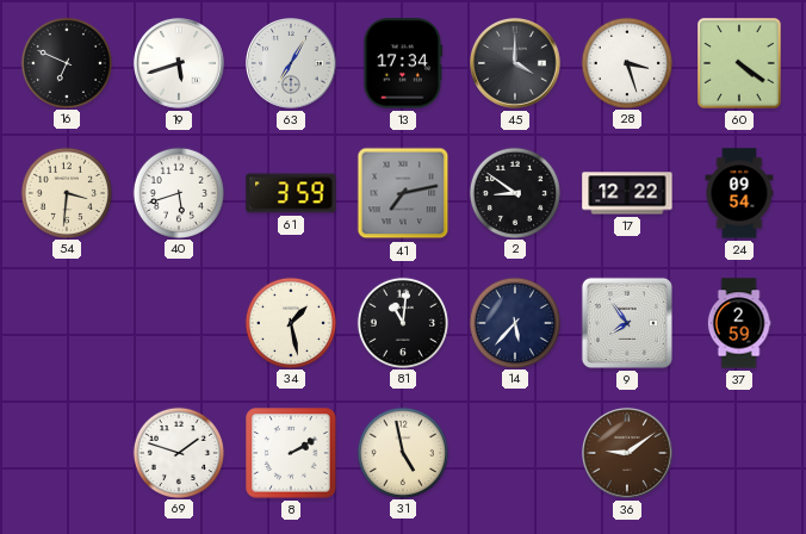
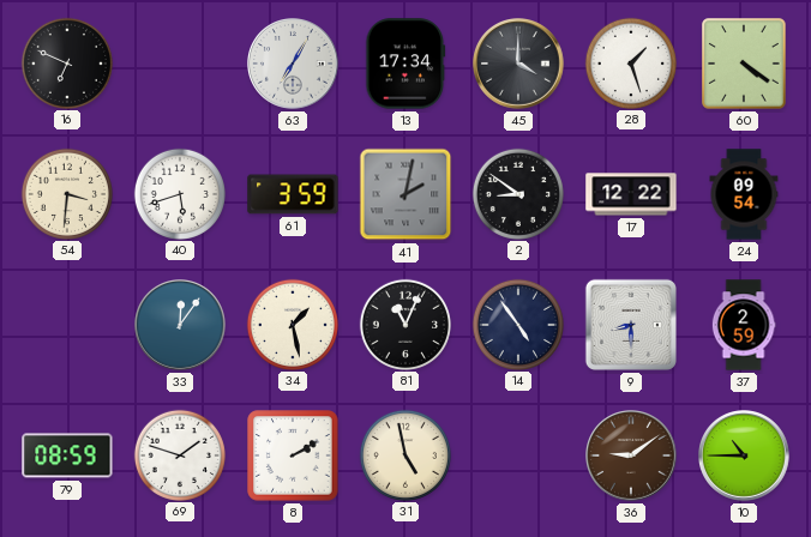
19: 5:42 -> none (180, 64)
28: 3:27 -> 1:27 (630, 62)
41: 7:13 -> 2:02 (405, 194)
33: none -> 12:06 (181, 326)
81: 11:01 -> 11:04 (404, 324)
14: 5:37 -> 4:54 (517, 324)
9: 7:54 -> 8:30 (631, 325)
79: none -> 08:59 (67, 455)
10: none -> 10:45 (745, 457)
